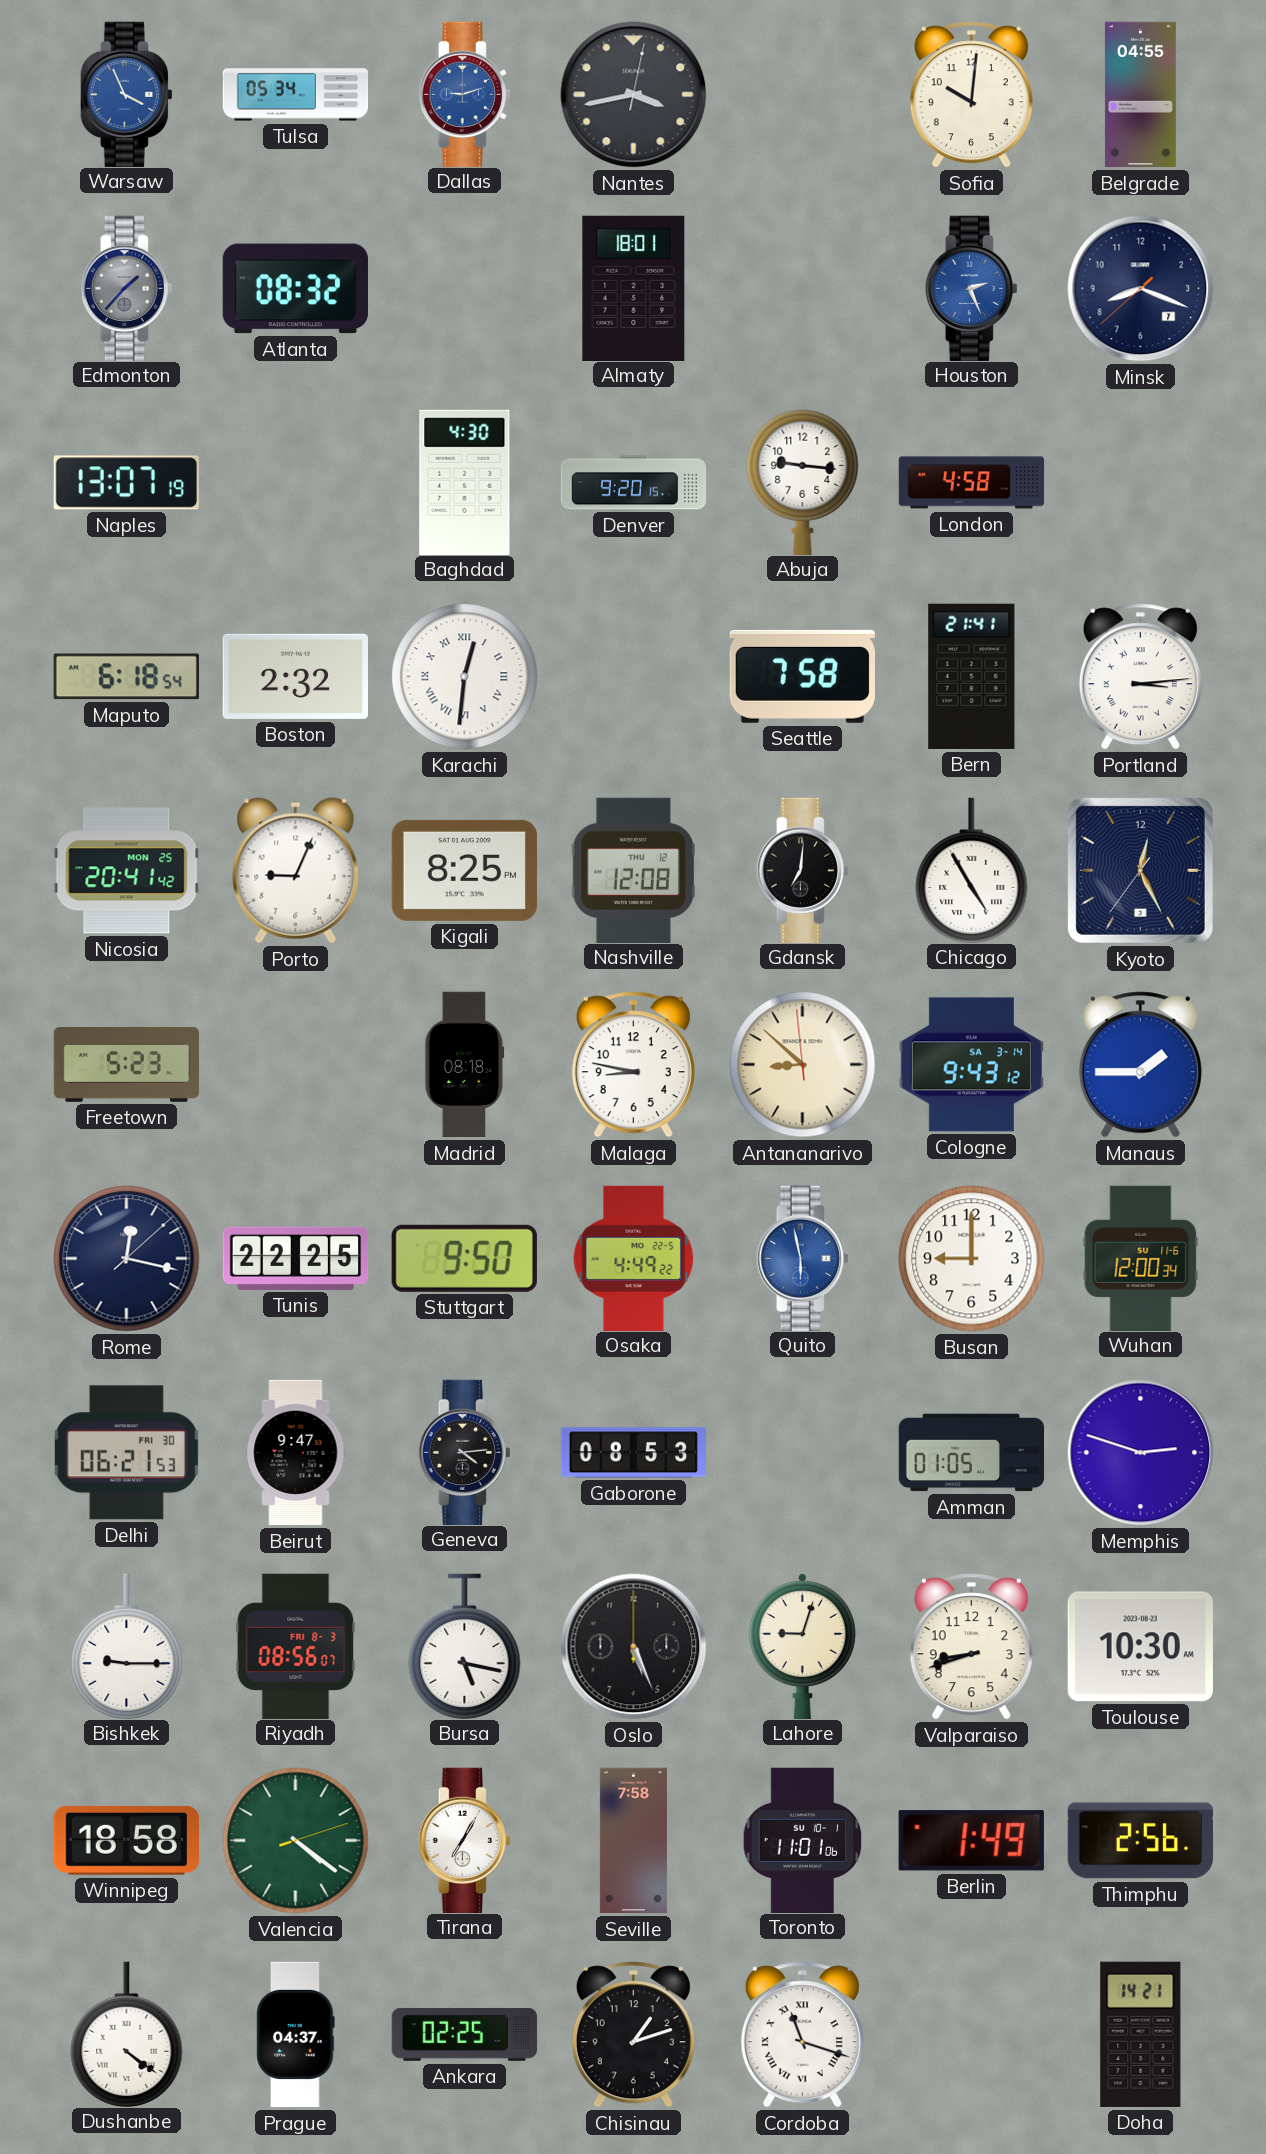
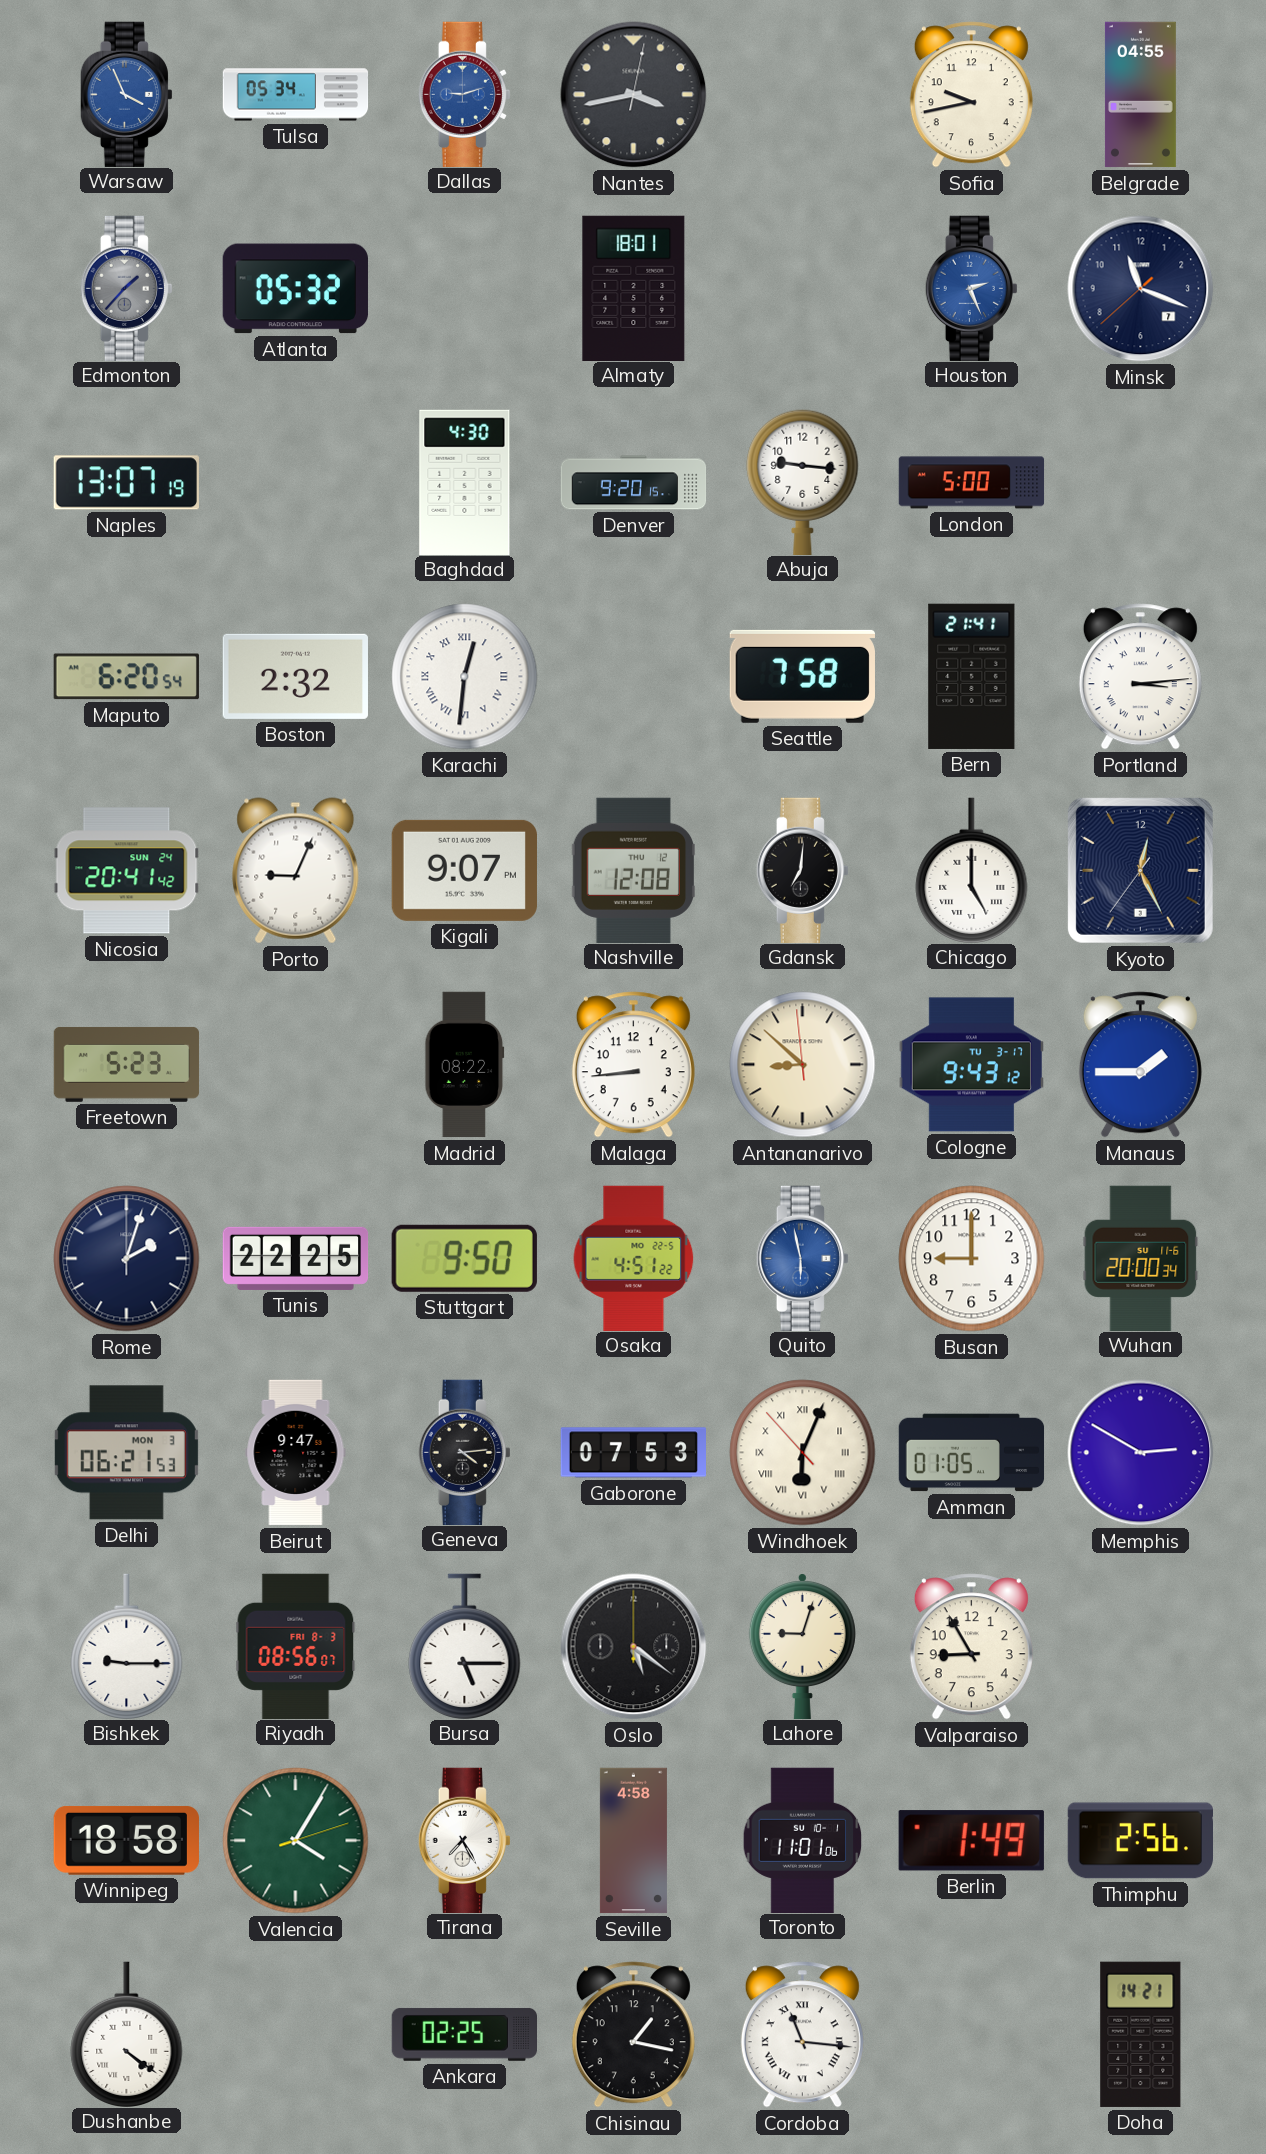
Sofia: 10:01 -> 9:43 (971, 95)
Atlanta: 08:32 -> 05:32 (295, 289)
Minsk: 8:18 -> 11:18 (1141, 289)
London: 4:58 -> 5:00 (972, 483)
Maputo: 6:18 -> 6:20 (126, 677)
Nicosia date: MON 25 -> SUN 24 (127, 871)
Kigali: 8:25 -> 9:07 (464, 870)
Chicago: 4:55 -> 5:00 (972, 870)
Madrid: 08:18 -> 08:22 (465, 1065)
Malaga: 8:47 -> 8:44 (633, 1065)
Cologne date: SA 3-14 -> TU 3-17 (971, 1065)
Rome: 12:17 -> 2:03 (127, 1259)
Osaka: 4:49 -> 4:51 (634, 1258)
Wuhan: 12:00 -> 20:00 (1141, 1258)
Delhi date: FRI 30 -> MON 3 (126, 1453)
Gaborone: 08:53 -> 07:53 (633, 1453)
Windhoek: none -> 6:03 (803, 1453)
Memphis: 2:48 -> 2:50 (1141, 1453)
Bursa: 5:17 -> 5:15 (465, 1646)
Oslo: 5:26 -> 5:21 (634, 1647)
Valparaiso: 8:42 -> 8:55 (971, 1647)
Toulouse: 10:30 -> none (1140, 1647)
Valencia: 4:21 -> 4:05 (296, 1841)
Tirana: 7:05 -> 7:25 (464, 1840)
Seville: 7:58 -> 4:58 (633, 1841)
Prague: 04:37 -> none (296, 2035)
Chisinau: 1:12 -> 1:17 (633, 2035)
Cordoba: 11:18 -> 11:16 (802, 2035)
